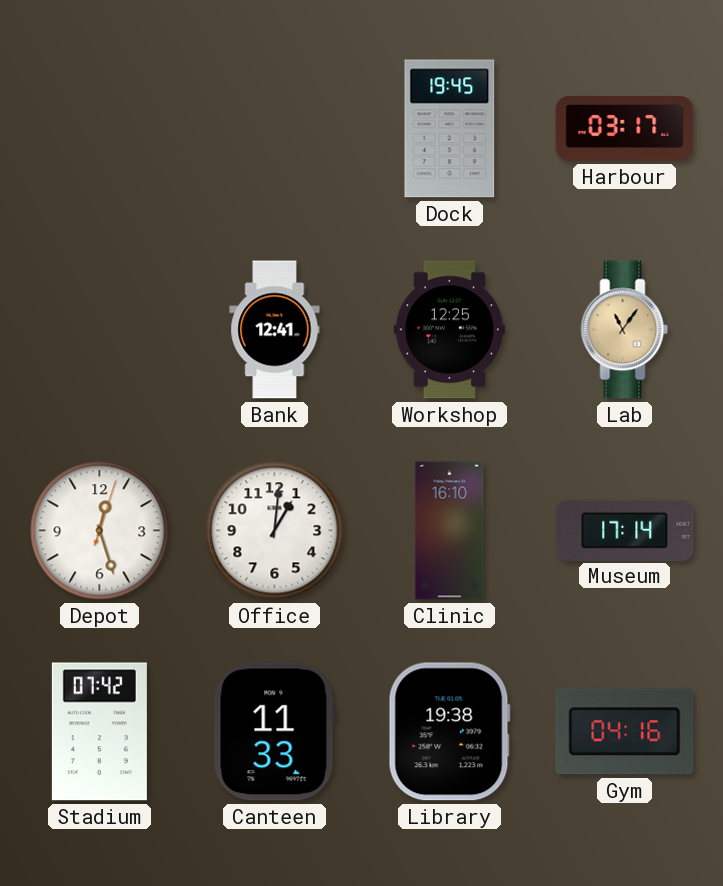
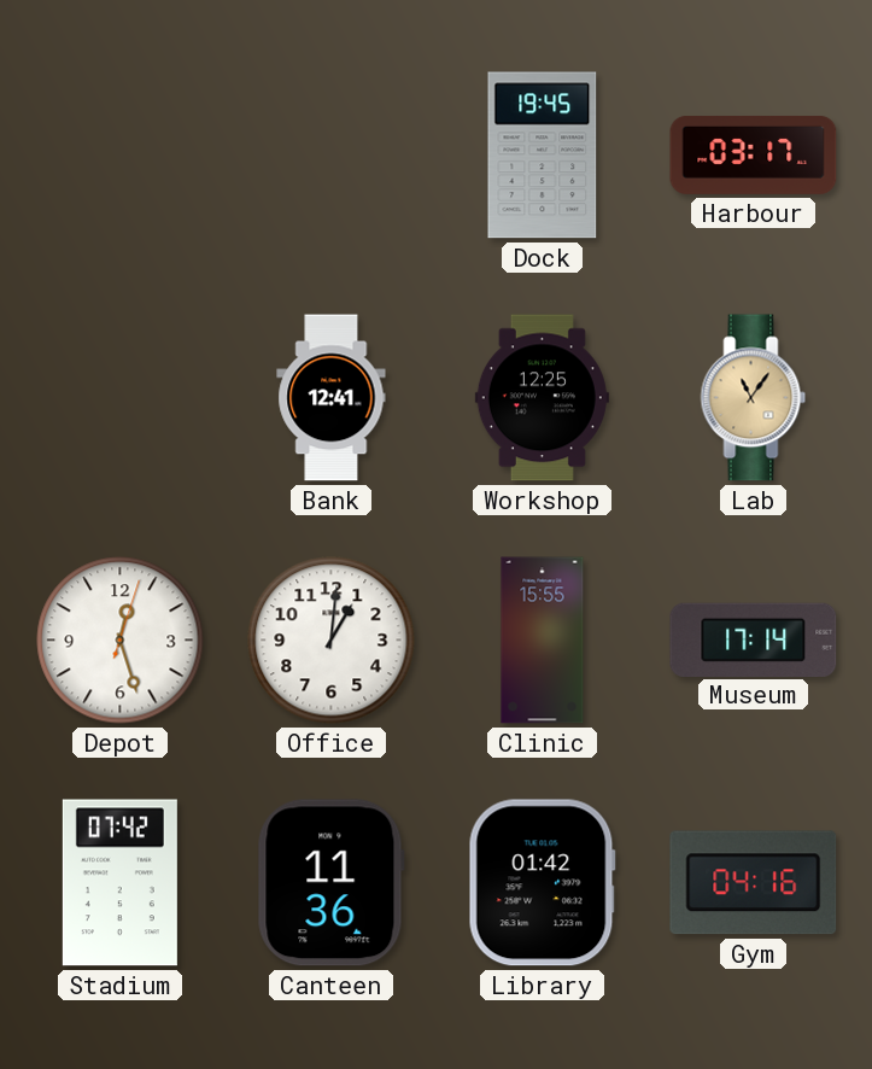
Clinic: 16:10 -> 15:55 (543, 641)
Canteen: 11:33 -> 11:36 (330, 883)
Library: 19:38 -> 01:42 (542, 883)
